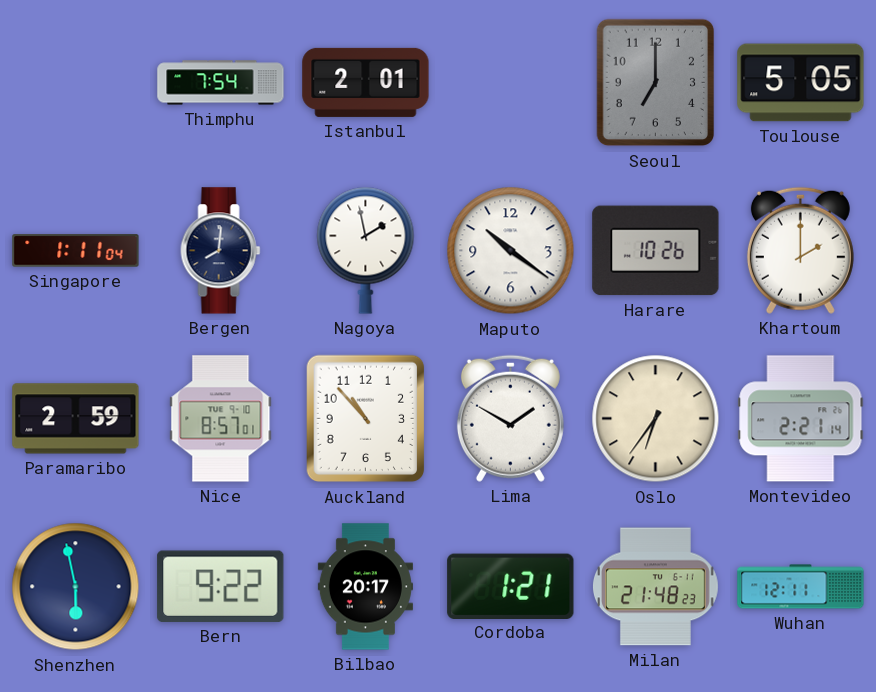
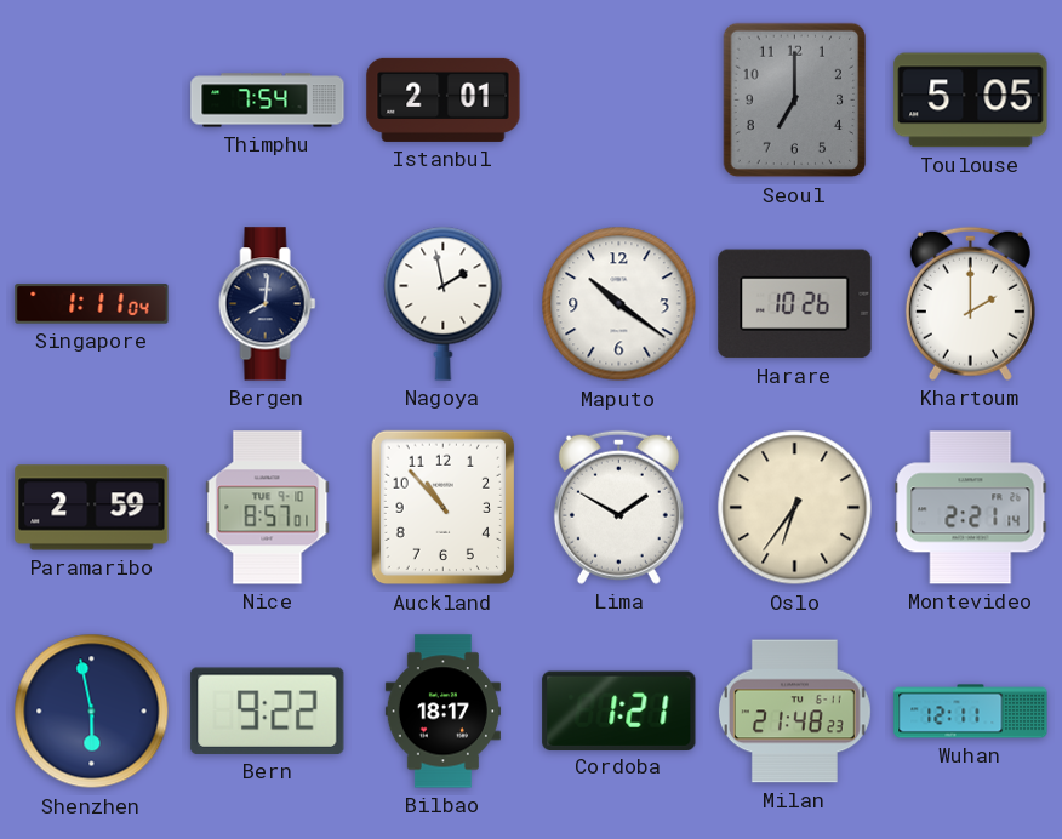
Bilbao: 20:17 -> 18:17 (442, 712)
